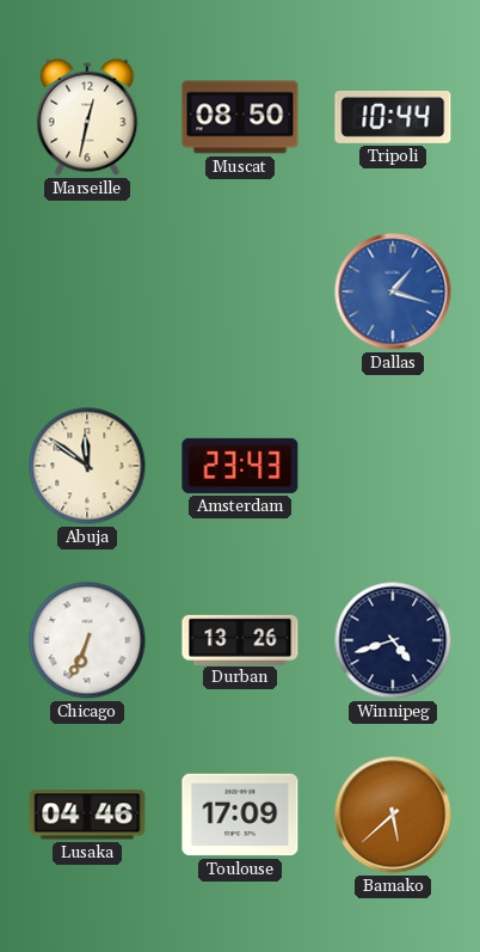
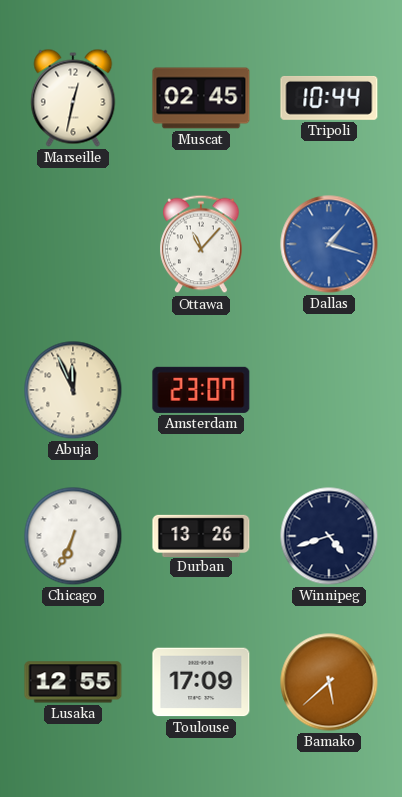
Muscat: 08:50 -> 02:45 (201, 98)
Ottawa: none -> 11:07 (201, 244)
Abuja: 11:51 -> 11:56 (73, 390)
Amsterdam: 23:43 -> 23:07 (201, 390)
Lusaka: 04:46 -> 12:55 (73, 682)
